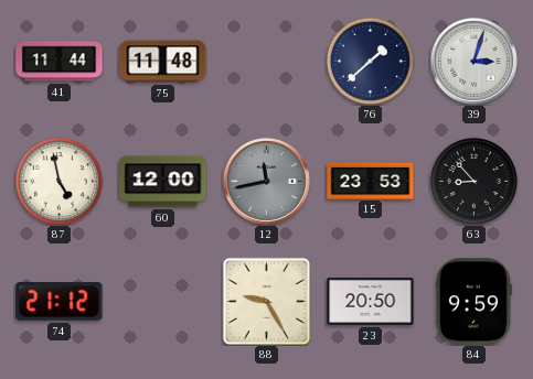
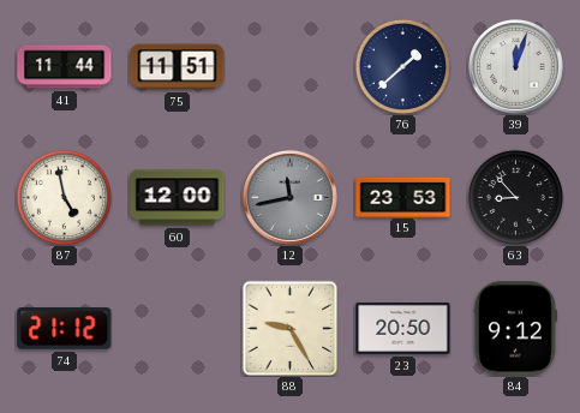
75: 11:48 -> 11:51 (178, 67)
39: 3:03 -> 12:03 (515, 66)
84: 9:59 -> 9:12 (515, 329)
